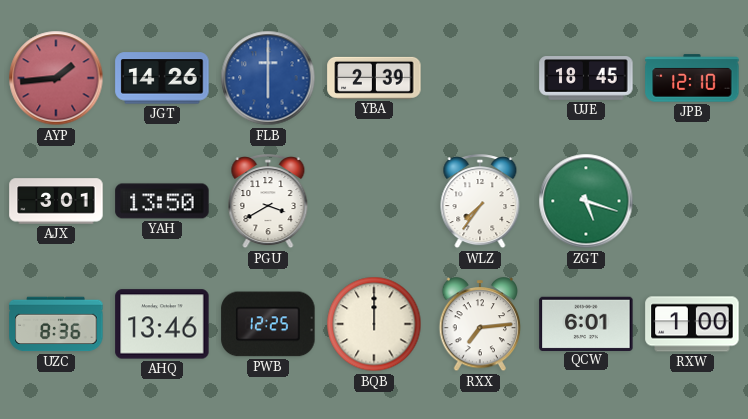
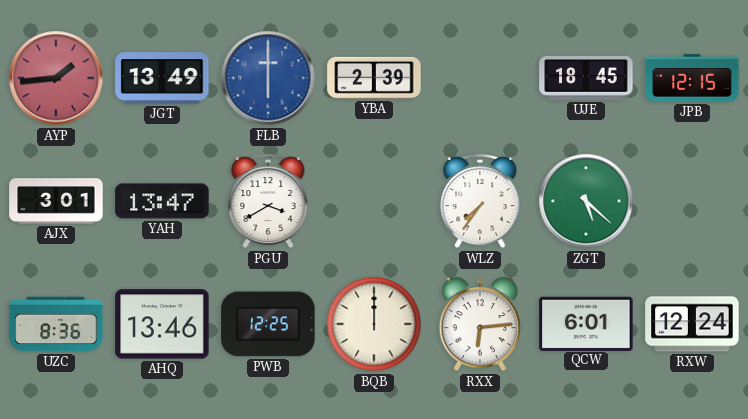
JGT: 14:26 -> 13:49 (162, 78)
JPB: 12:10 -> 12:15 (692, 78)
YAH: 13:50 -> 13:47 (162, 201)
ZGT: 5:18 -> 5:22 (586, 201)
RXX: 7:14 -> 6:14 (480, 325)
RXW: 1:00 -> 12:24 (692, 324)
